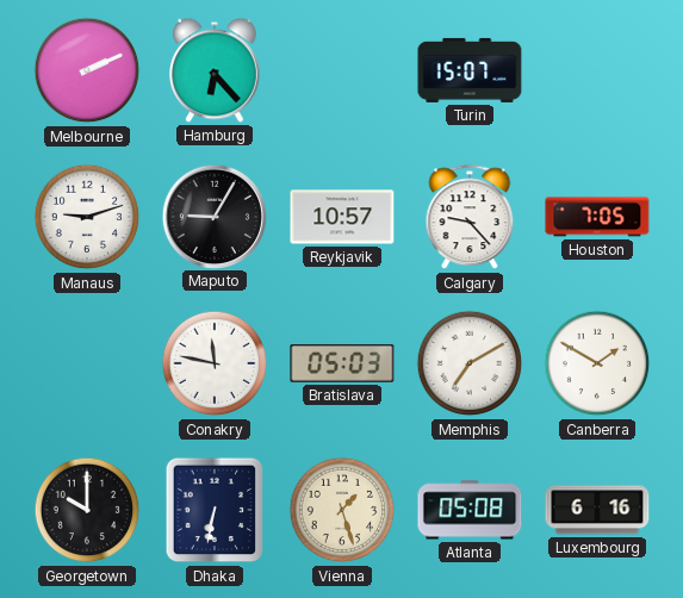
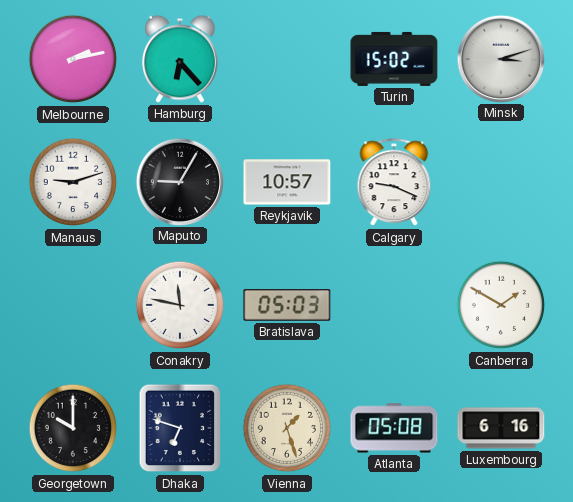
Melbourne: 2:11 -> 2:13 (73, 59)
Turin: 15:07 -> 15:02 (394, 59)
Minsk: none -> 3:12 (500, 58)
Calgary: 9:23 -> 9:19 (394, 183)
Houston: 7:05 -> none (597, 217)
Memphis: 7:10 -> none (470, 363)
Dhaka: 6:32 -> 6:48 (180, 428)
